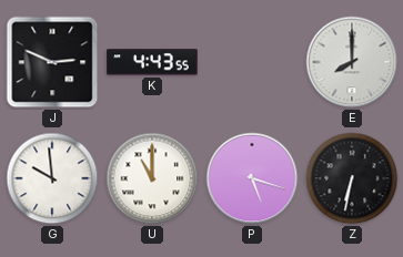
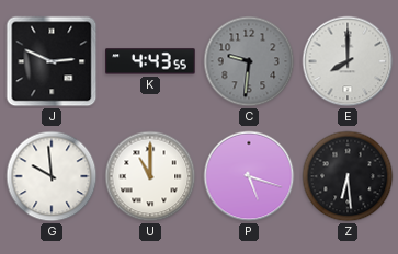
C: none -> 9:31 (249, 61)
Z: 6:32 -> 6:29 (348, 176)
